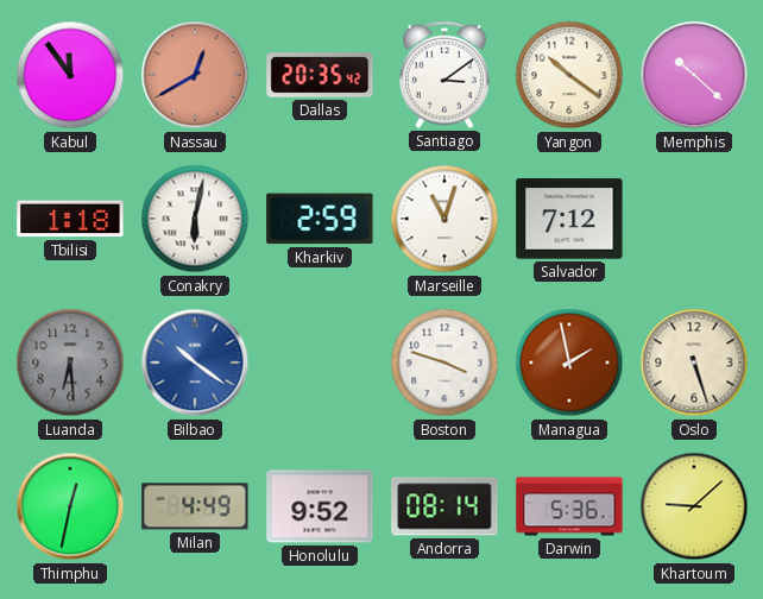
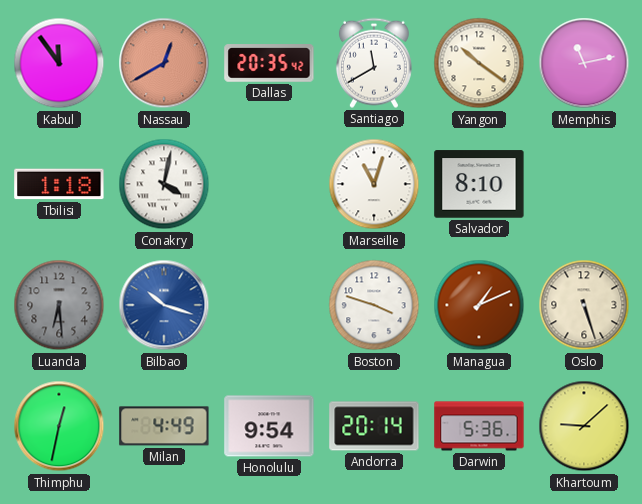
Santiago: 3:09 -> 11:40 (374, 63)
Memphis: 10:22 -> 11:13 (584, 63)
Conakry: 6:02 -> 4:02 (164, 184)
Kharkiv: 2:59 -> none (320, 219)
Salvador: 7:12 -> 8:10 (479, 184)
Bilbao: 10:21 -> 10:18 (164, 305)
Managua: 1:58 -> 1:11 (479, 305)
Honolulu: 9:52 -> 9:54 (269, 426)
Andorra: 08:14 -> 20:14 (374, 426)
